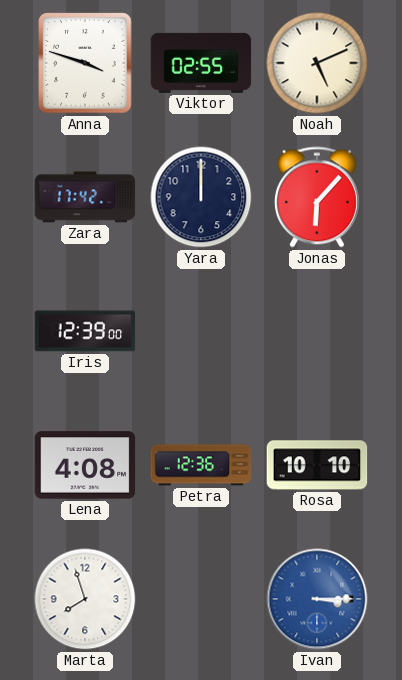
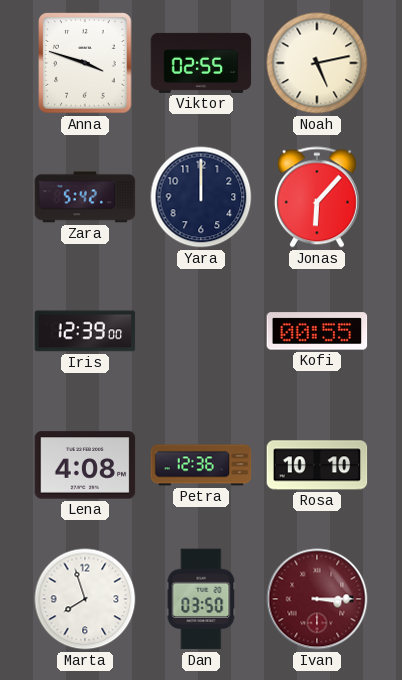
Noah: 5:11 -> 5:13 (317, 63)
Zara: 17:42 -> 5:42 (85, 197)
Kofi: none -> 00:55 (317, 331)
Dan: none -> 03:50 (201, 599)
Ivan dial: blue -> burgundy (317, 599)
